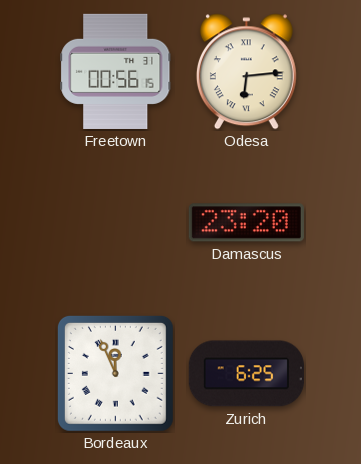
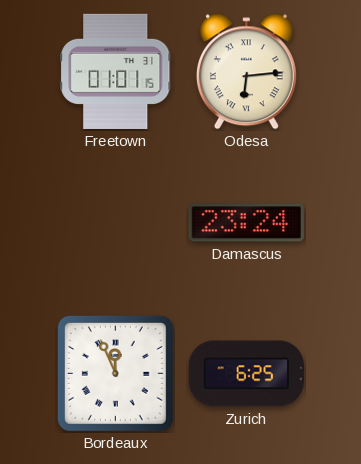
Freetown: 00:56 -> 01:01 (116, 71)
Damascus: 23:20 -> 23:24 (246, 223)
